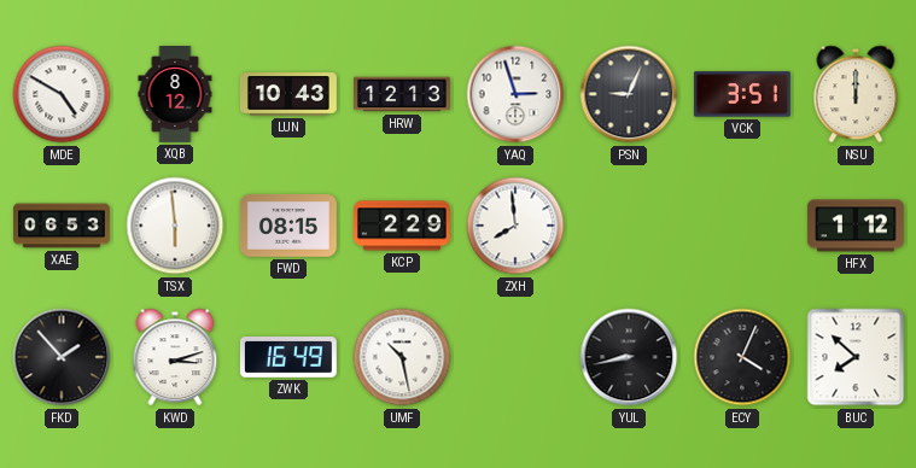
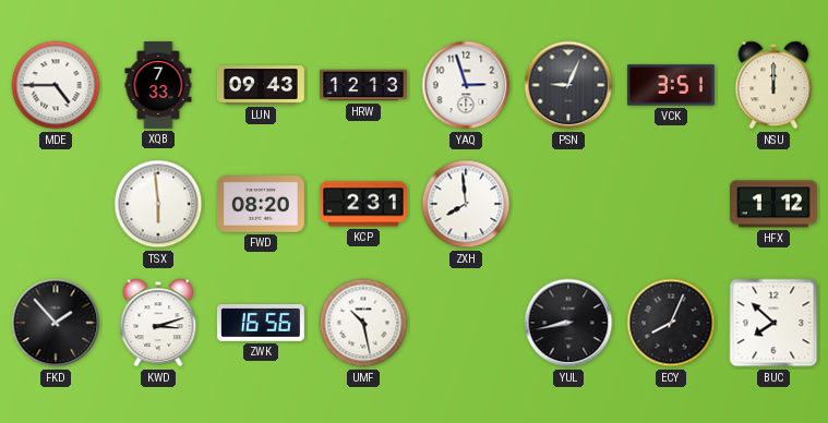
MDE: 4:50 -> 4:45 (56, 85)
XQB: 8:12 -> 7:33 (158, 86)
LUN: 10:43 -> 09:43 (261, 85)
XAE: 06:53 -> none (63, 226)
FWD: 08:15 -> 08:20 (261, 205)
KCP: 2:29 -> 2:31 (364, 204)
ZWK: 16:49 -> 16:56 (261, 324)
ECY: 4:04 -> 8:04 (671, 323)
